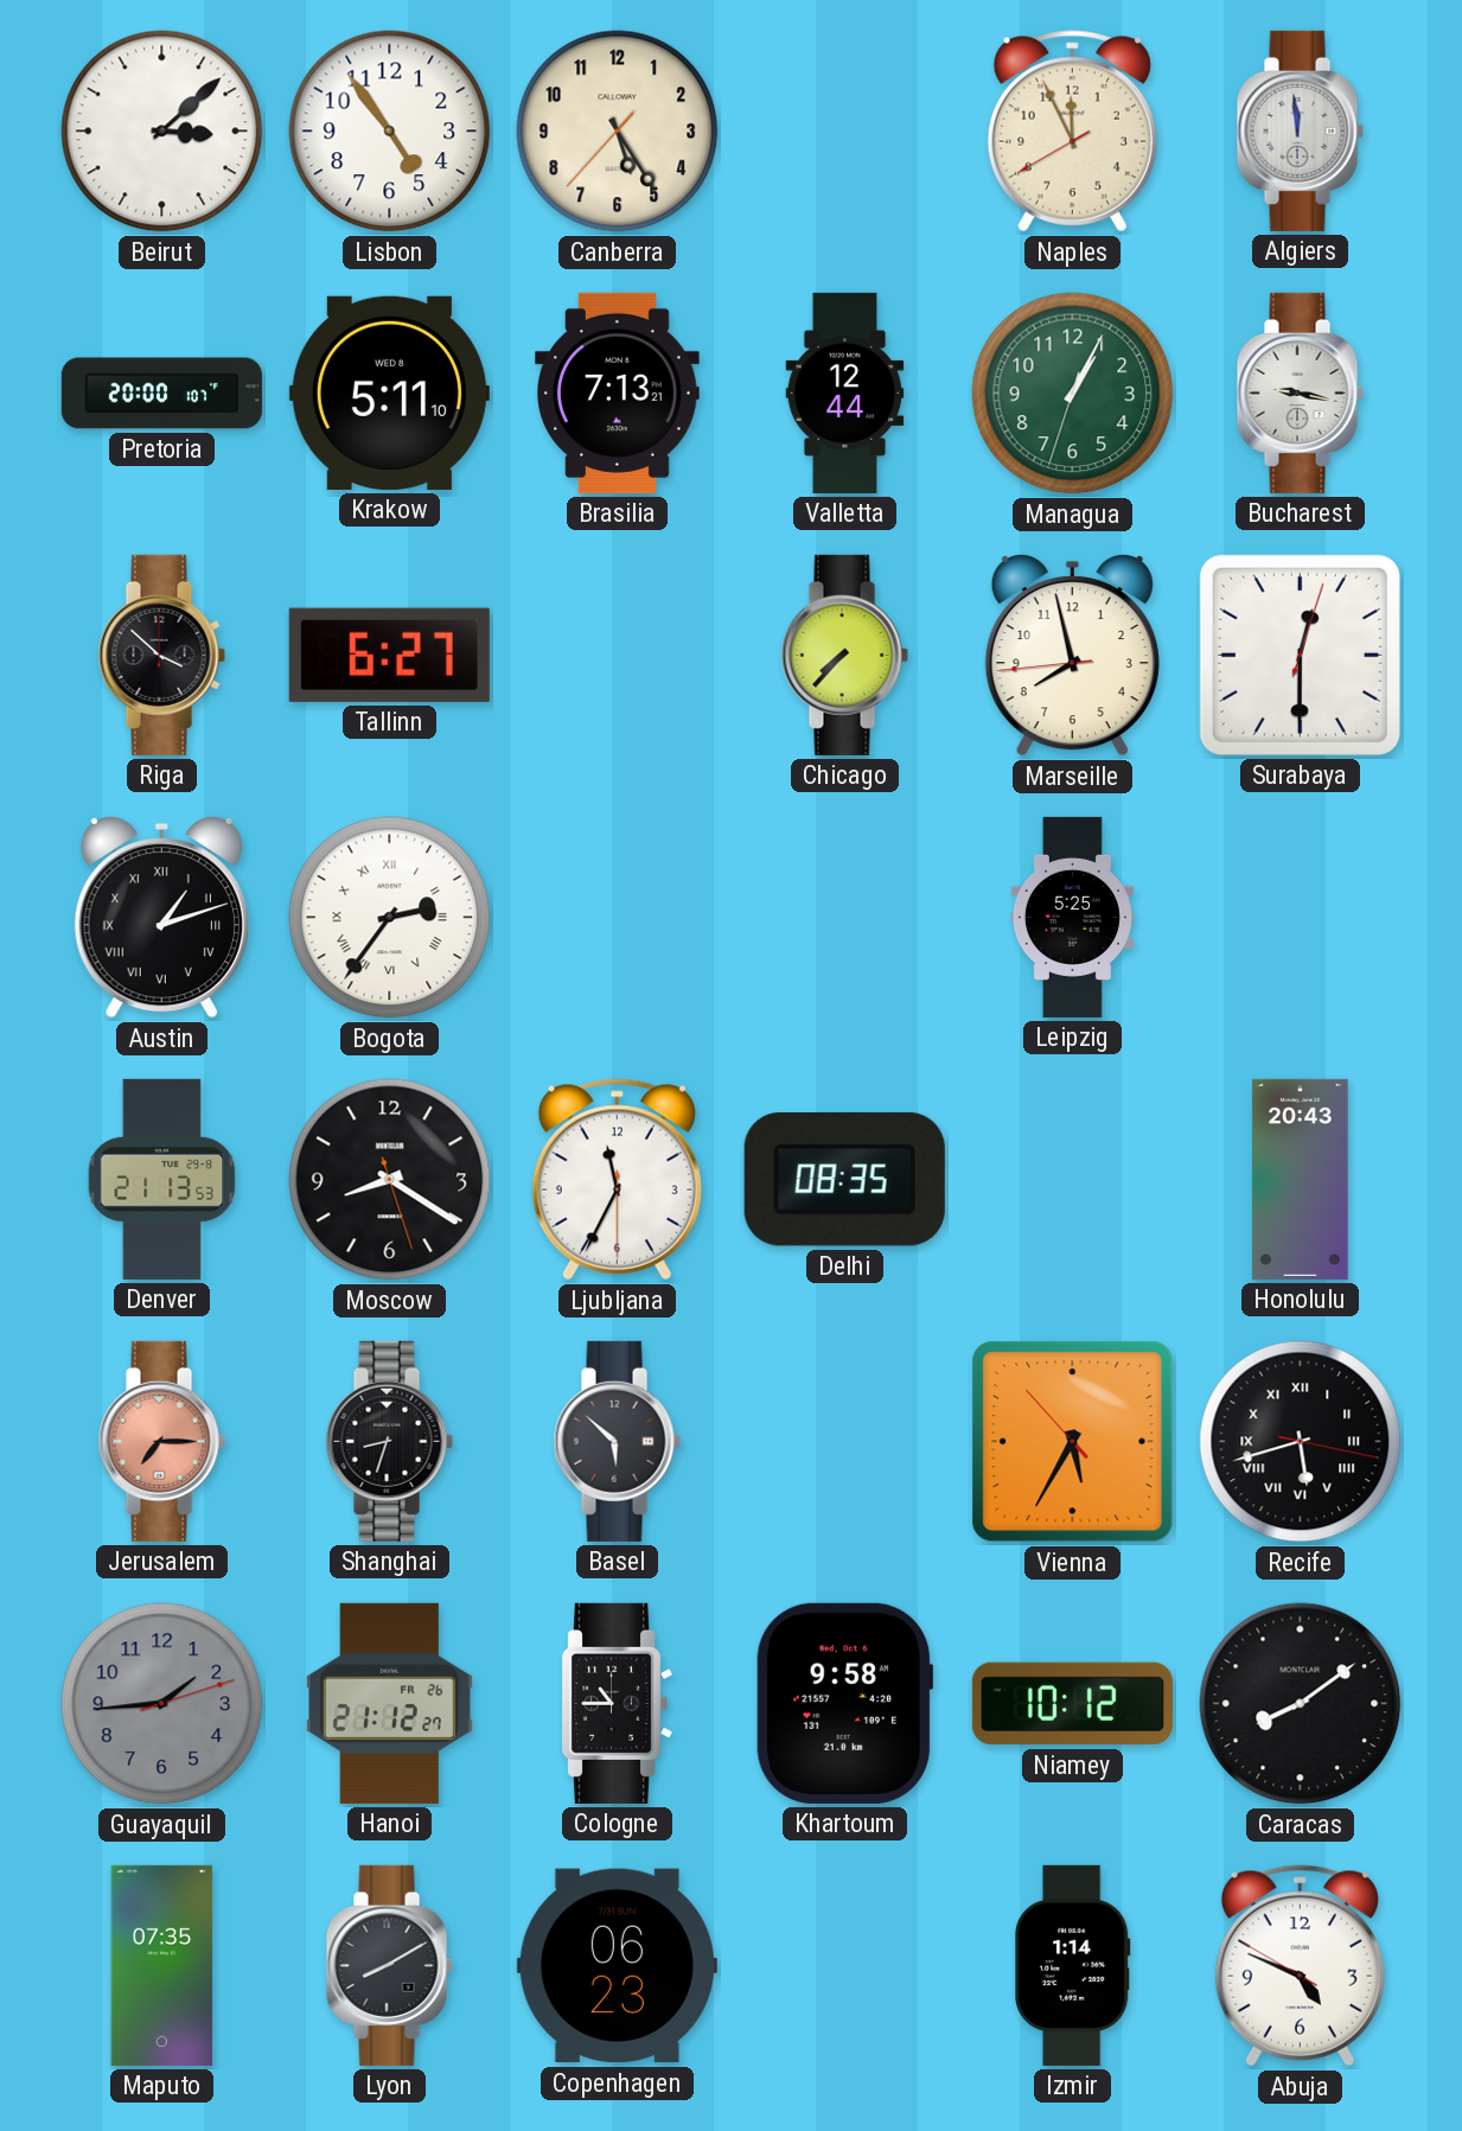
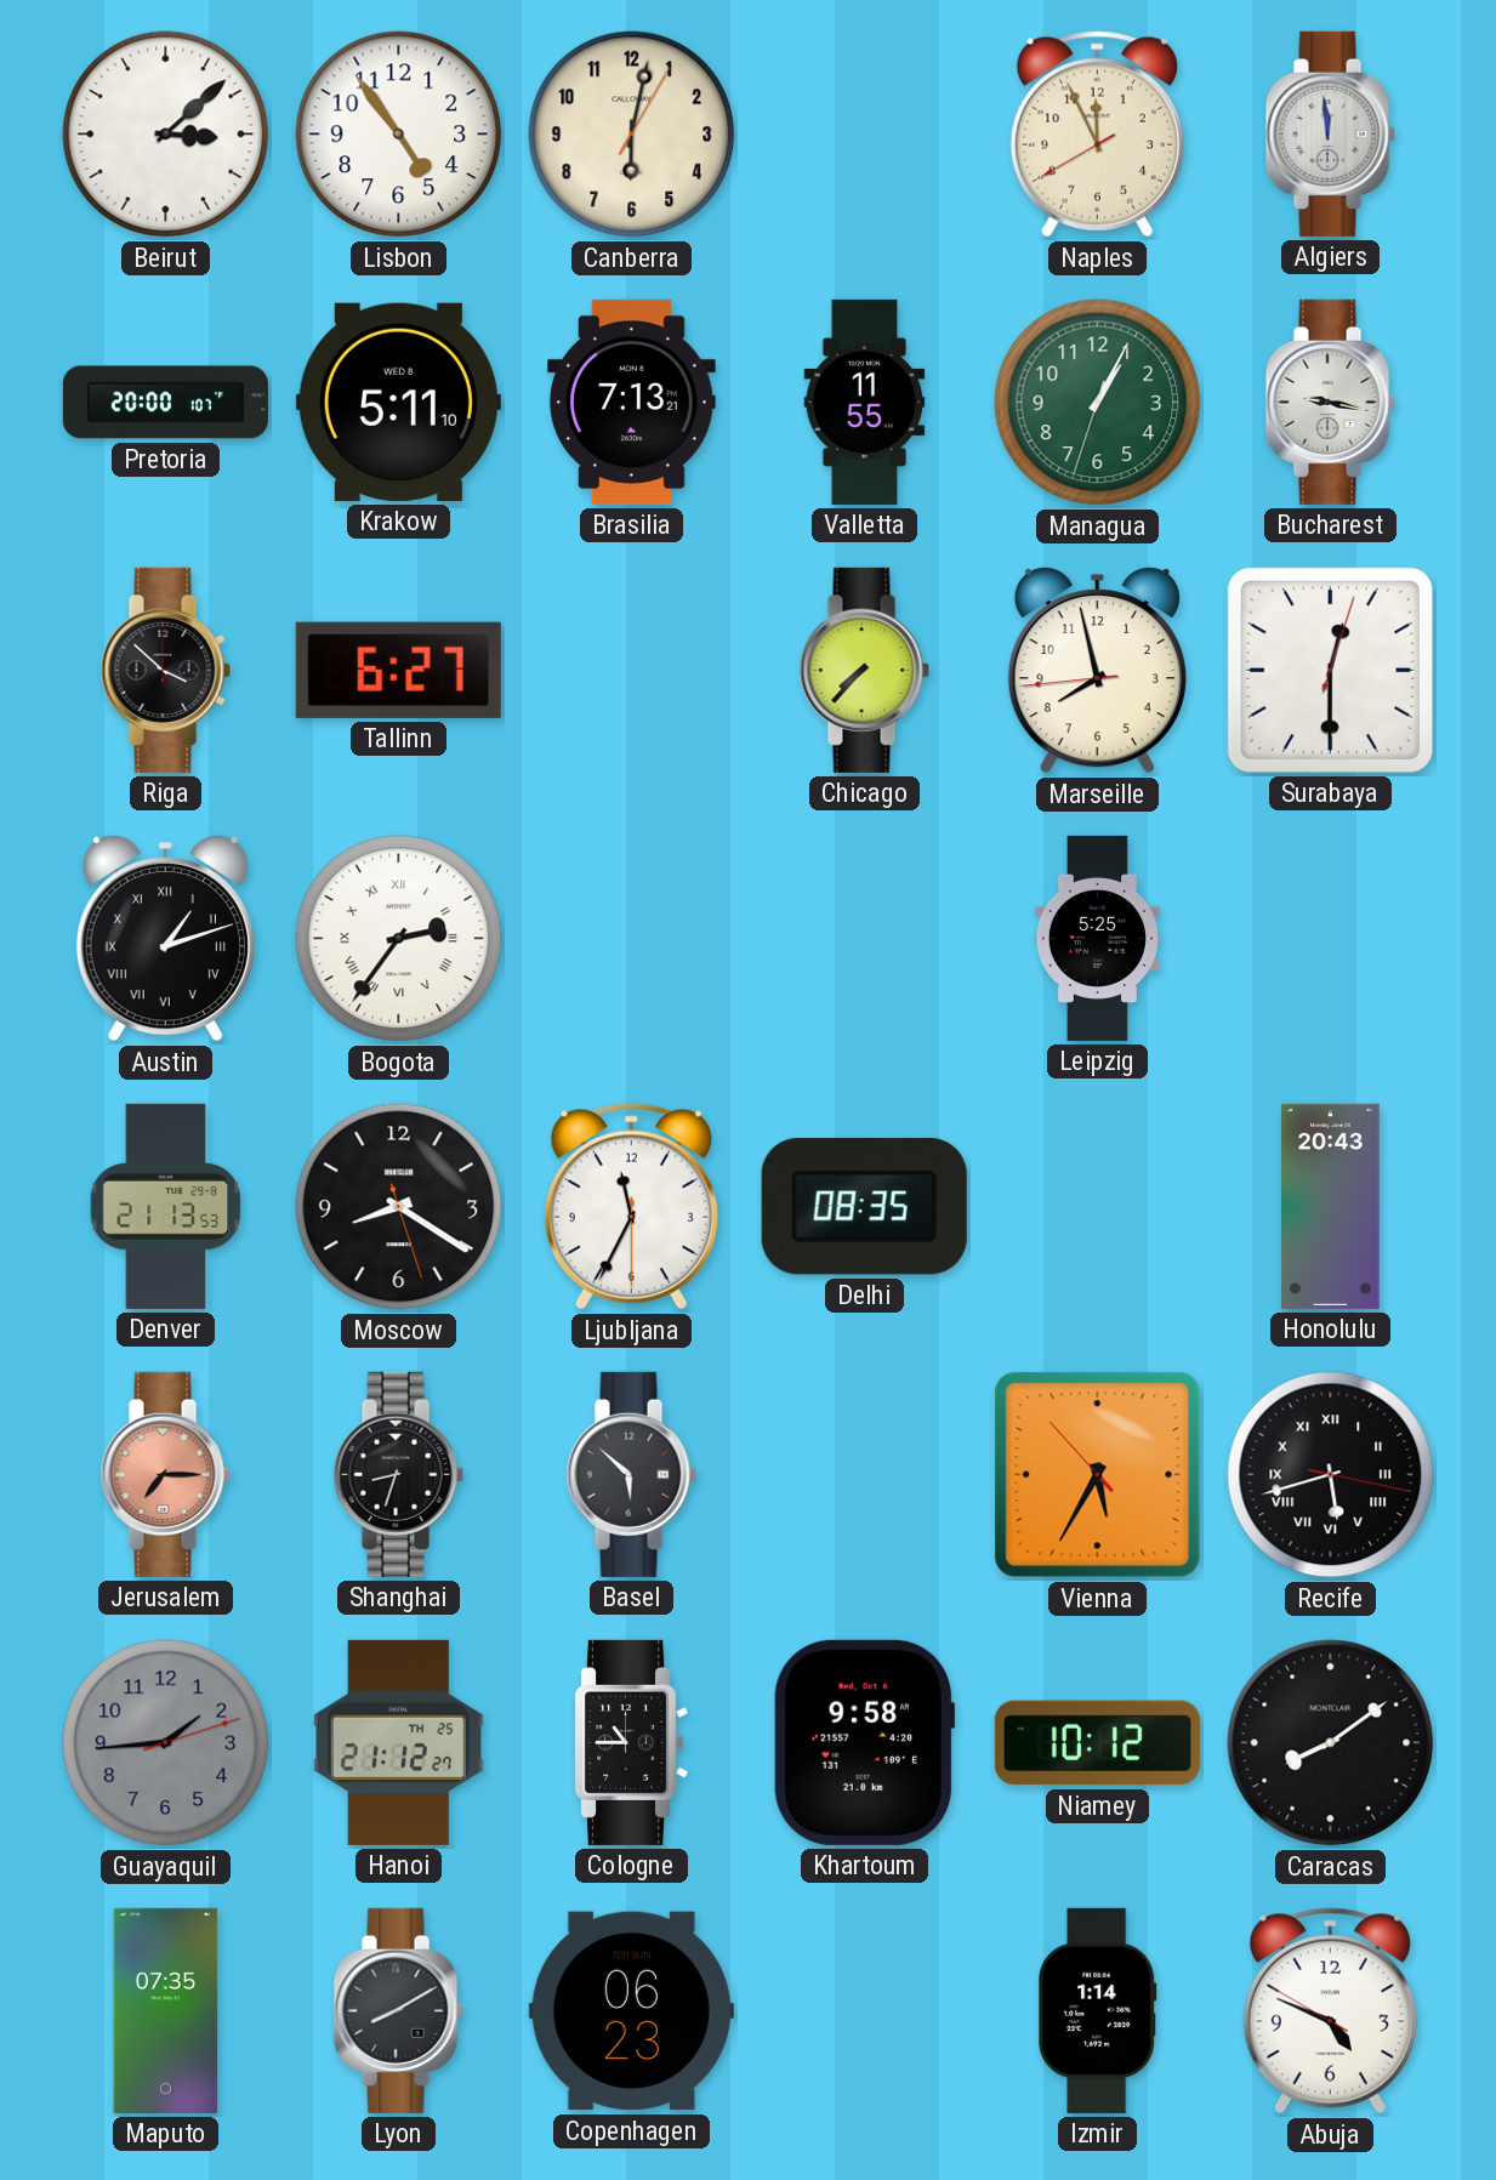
Canberra: 5:24 -> 6:02 (632, 135)
Valletta: 12:44 -> 11:55 (865, 402)
Hanoi date: FR 26 -> TH 25 (398, 1742)
